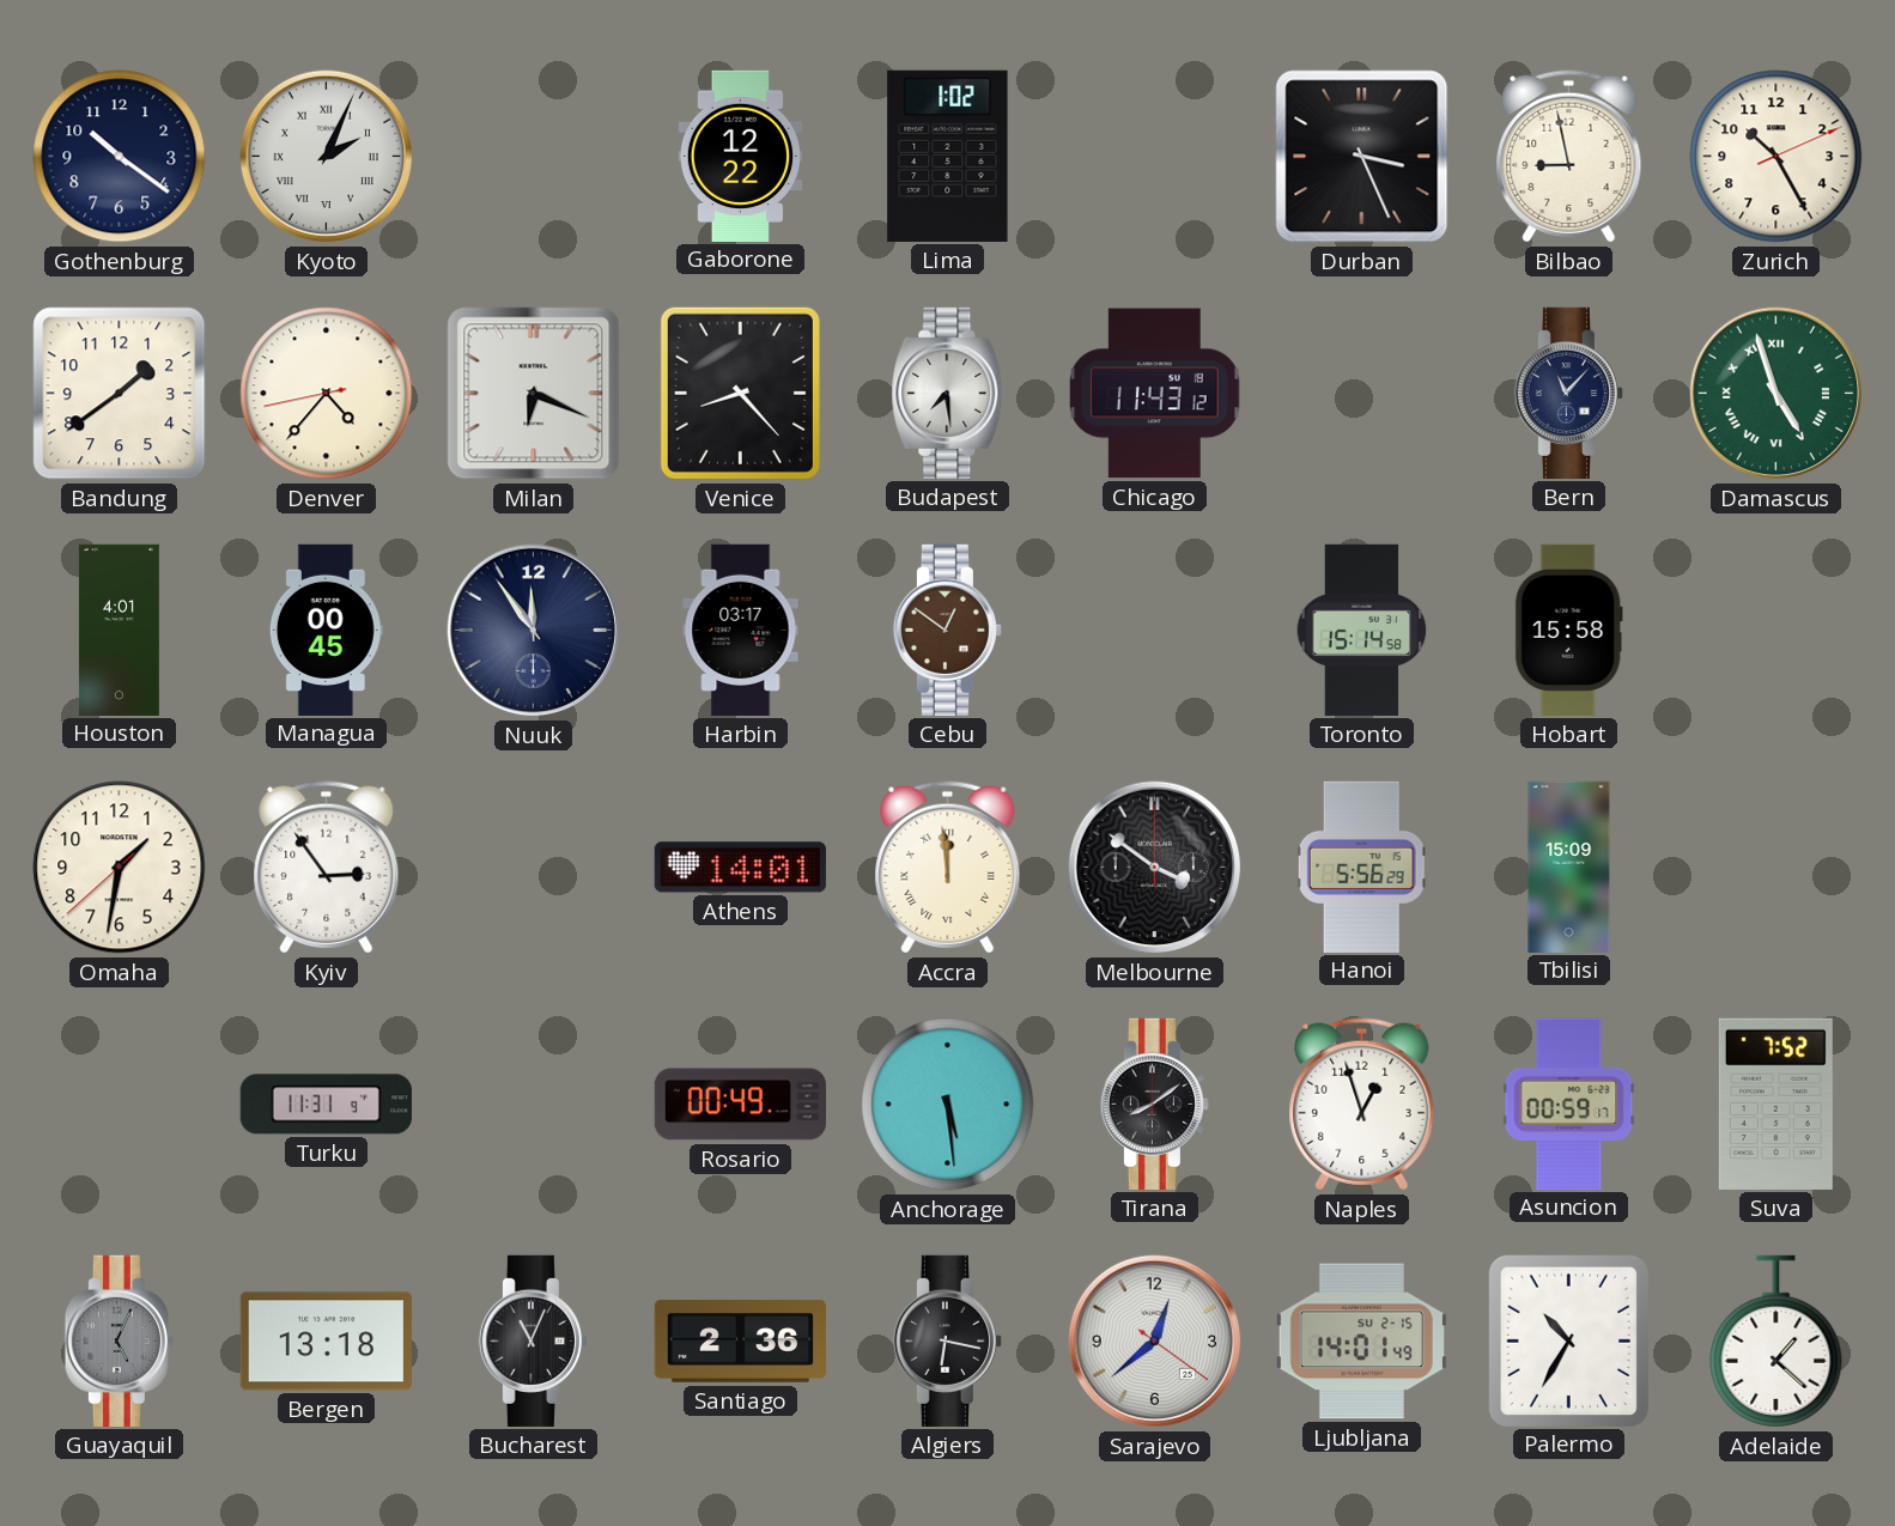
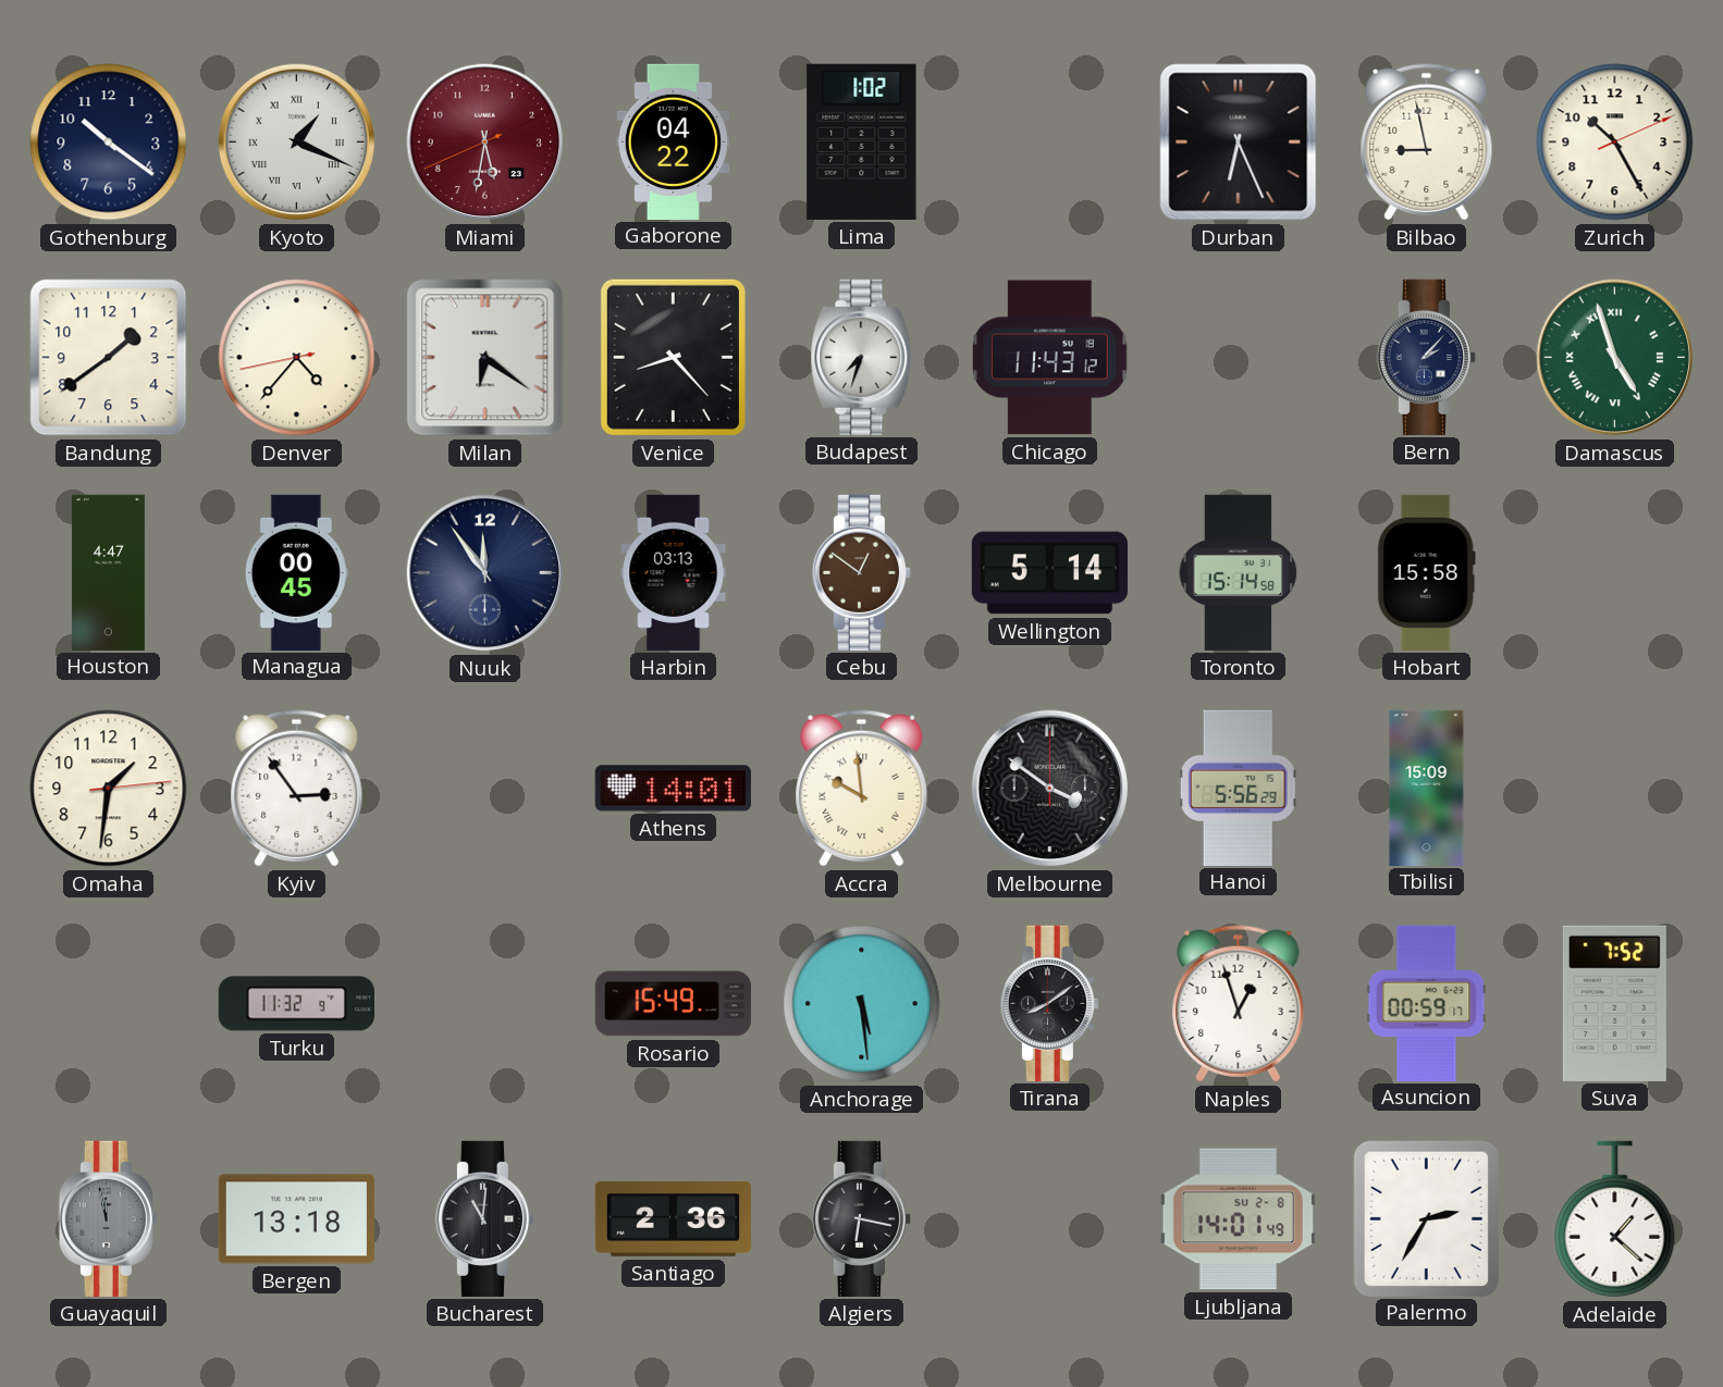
Kyoto: 2:04 -> 1:19 (297, 143)
Miami: none -> 5:31 (485, 143)
Gaborone: 12:22 -> 04:22 (674, 141)
Durban: 3:26 -> 6:26 (1239, 143)
Milan: 6:19 -> 6:21 (485, 358)
Budapest: 7:29 -> 7:33 (862, 357)
Bern: 11:07 -> 2:07 (1426, 357)
Houston: 4:01 -> 4:47 (108, 572)
Harbin: 03:17 -> 03:13 (674, 572)
Wellington: none -> 5:14 (1049, 573)
Omaha: 1:31:38 -> 1:31:14 (109, 789)
Accra: 11:59 -> 9:59 (862, 789)
Turku: 11:31 -> 11:32 (296, 1004)
Rosario: 00:49 -> 15:49 (673, 1004)
Guayaquil: 5:04 -> 11:58 (108, 1218)
Bucharest: 11:04 -> 11:01 (484, 1218)
Sarajevo: 12:38 -> none (1155, 1342)
Ljubljana date: SU 2-15 -> SU 2-8 (1238, 1219)
Palermo: 10:35 -> 2:35 (1426, 1218)
